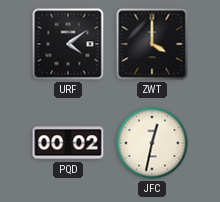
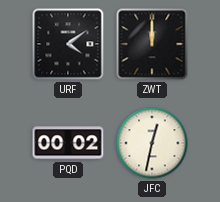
ZWT: 4:00 -> 12:00 (152, 44)
